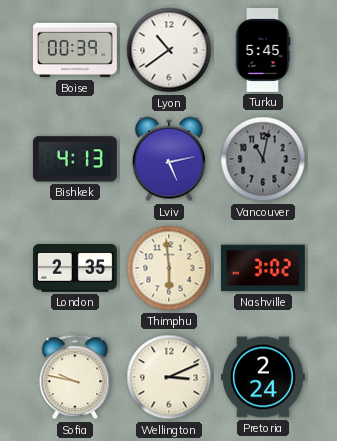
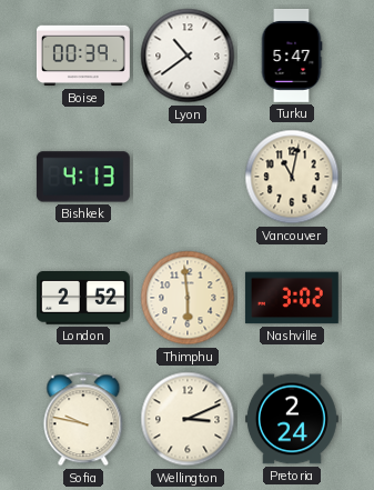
Turku: 5:45 -> 5:47 (292, 56)
Lviv: 5:13 -> none (169, 159)
Vancouver dial: grey -> cream (292, 177)
London: 2:35 -> 2:52 (83, 299)
